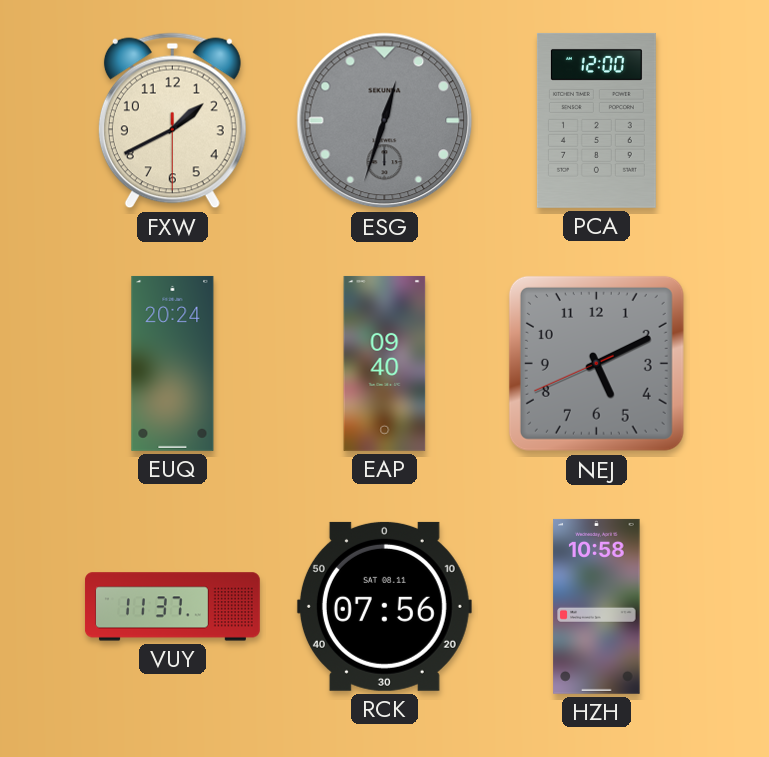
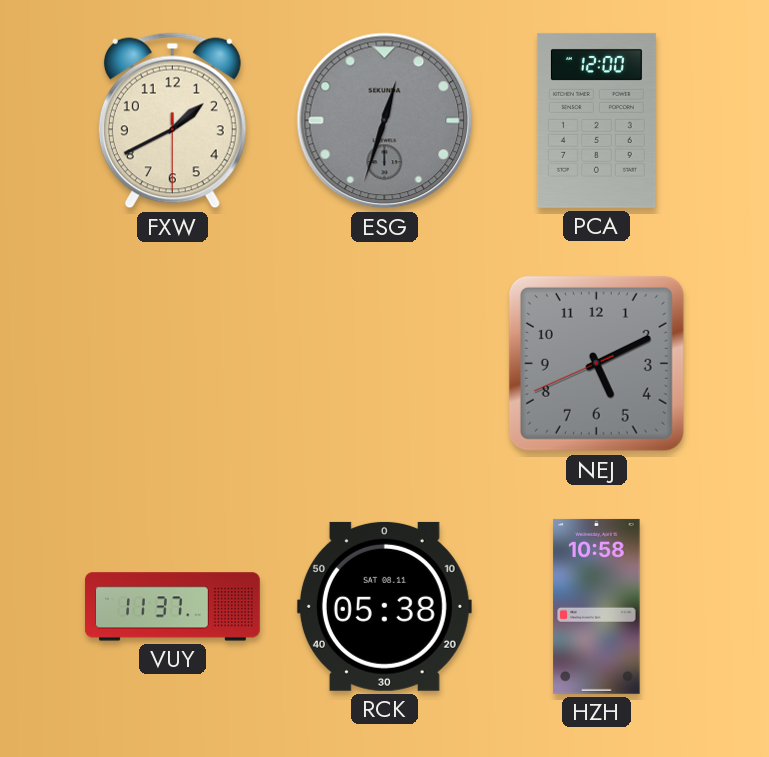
EUQ: 20:24 -> none (173, 363)
EAP: 09:40 -> none (385, 363)
RCK: 07:56 -> 05:38 (384, 606)
